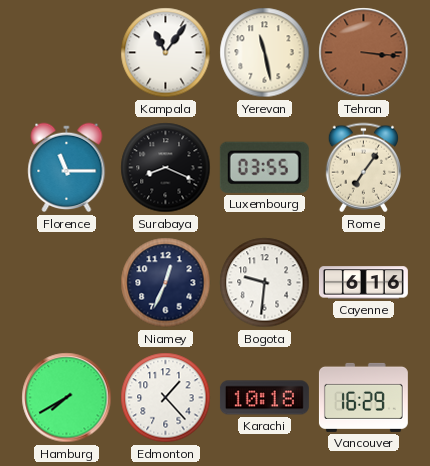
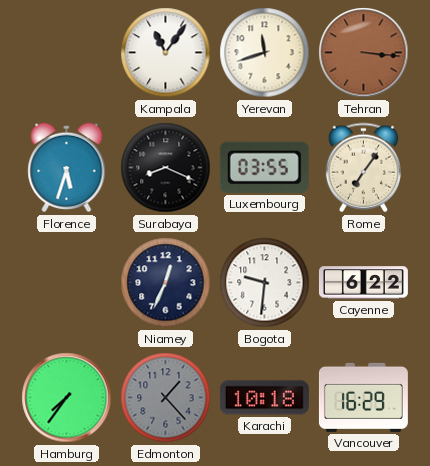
Yerevan: 11:28 -> 11:42 (265, 53)
Florence: 11:15 -> 5:33 (67, 168)
Cayenne: 6:16 -> 6:22 (363, 283)
Hamburg: 7:40 -> 7:36 (67, 398)
Edmonton dial: white -> grey (166, 398)
